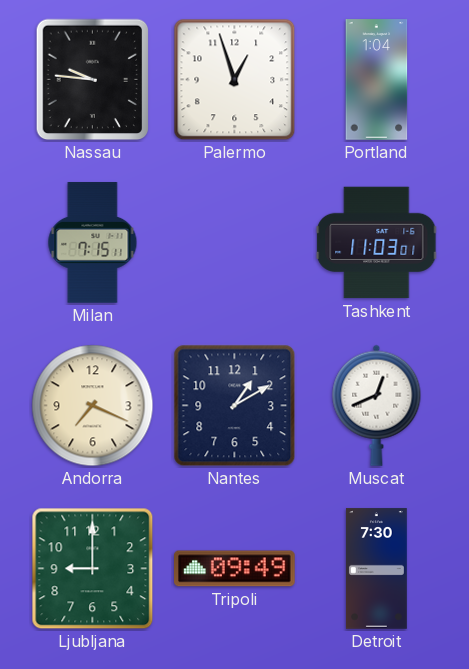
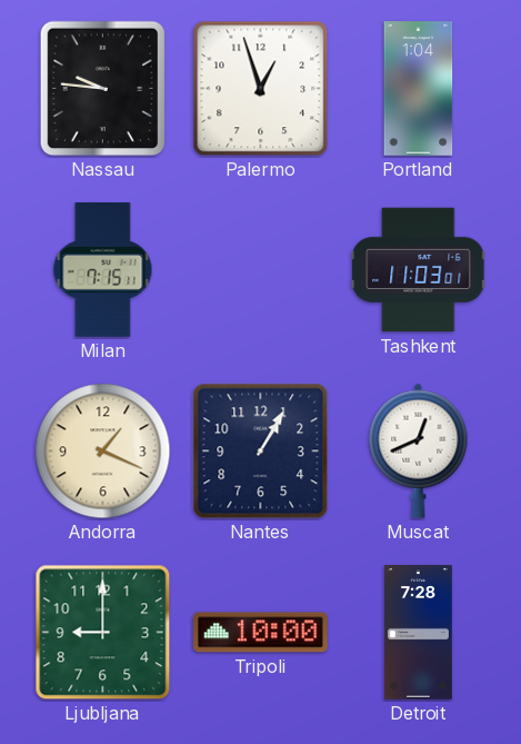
Andorra: 7:19 -> 1:19 (103, 452)
Nantes: 1:10 -> 1:05 (261, 452)
Tripoli: 09:49 -> 10:00 (261, 633)
Detroit: 7:30 -> 7:28 (418, 633)
